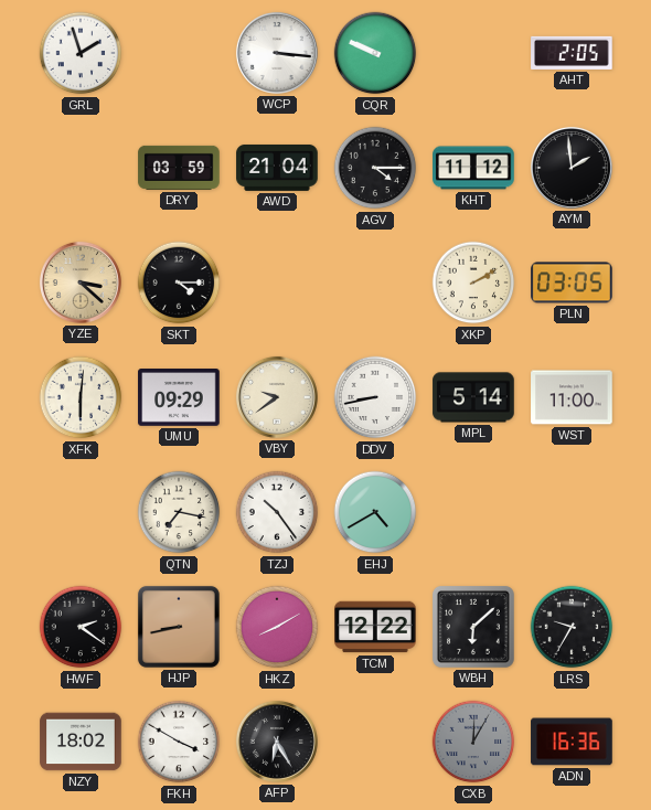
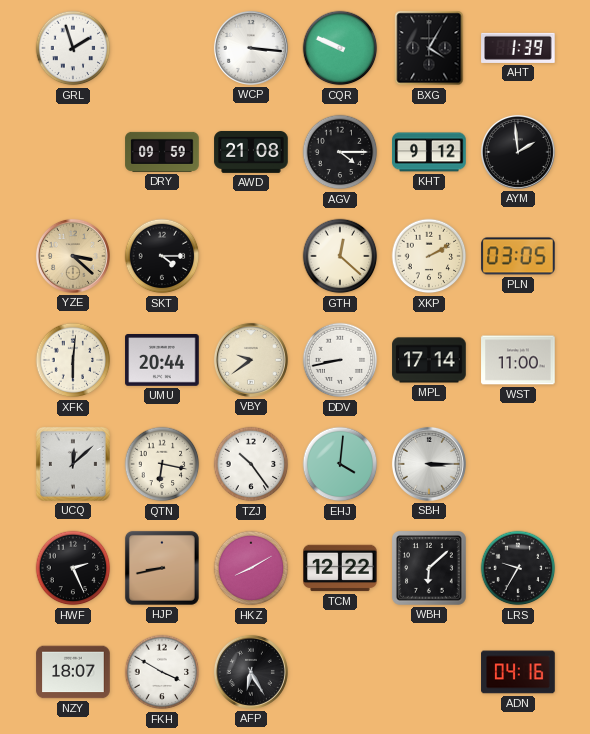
BXG: none -> 4:05 (429, 48)
AHT: 2:05 -> 1:39 (518, 48)
DRY: 03:59 -> 09:59 (162, 152)
AWD: 21:04 -> 21:08 (251, 152)
KHT: 11:12 -> 9:12 (429, 152)
GTH: none -> 12:22 (340, 256)
UMU: 09:29 -> 20:44 (162, 361)
MPL: 5:14 -> 17:14 (429, 360)
UCQ: none -> 12:08 (73, 464)
QTN: 7:17 -> 6:17 (162, 464)
EHJ: 4:40 -> 4:01 (340, 464)
SBH: none -> 3:15 (429, 464)
HWF: 2:21 -> 2:26 (73, 568)
NZY: 18:02 -> 18:07 (73, 672)
CXB: 12:05 -> none (473, 742)
ADN: 16:36 -> 04:16 (518, 672)
